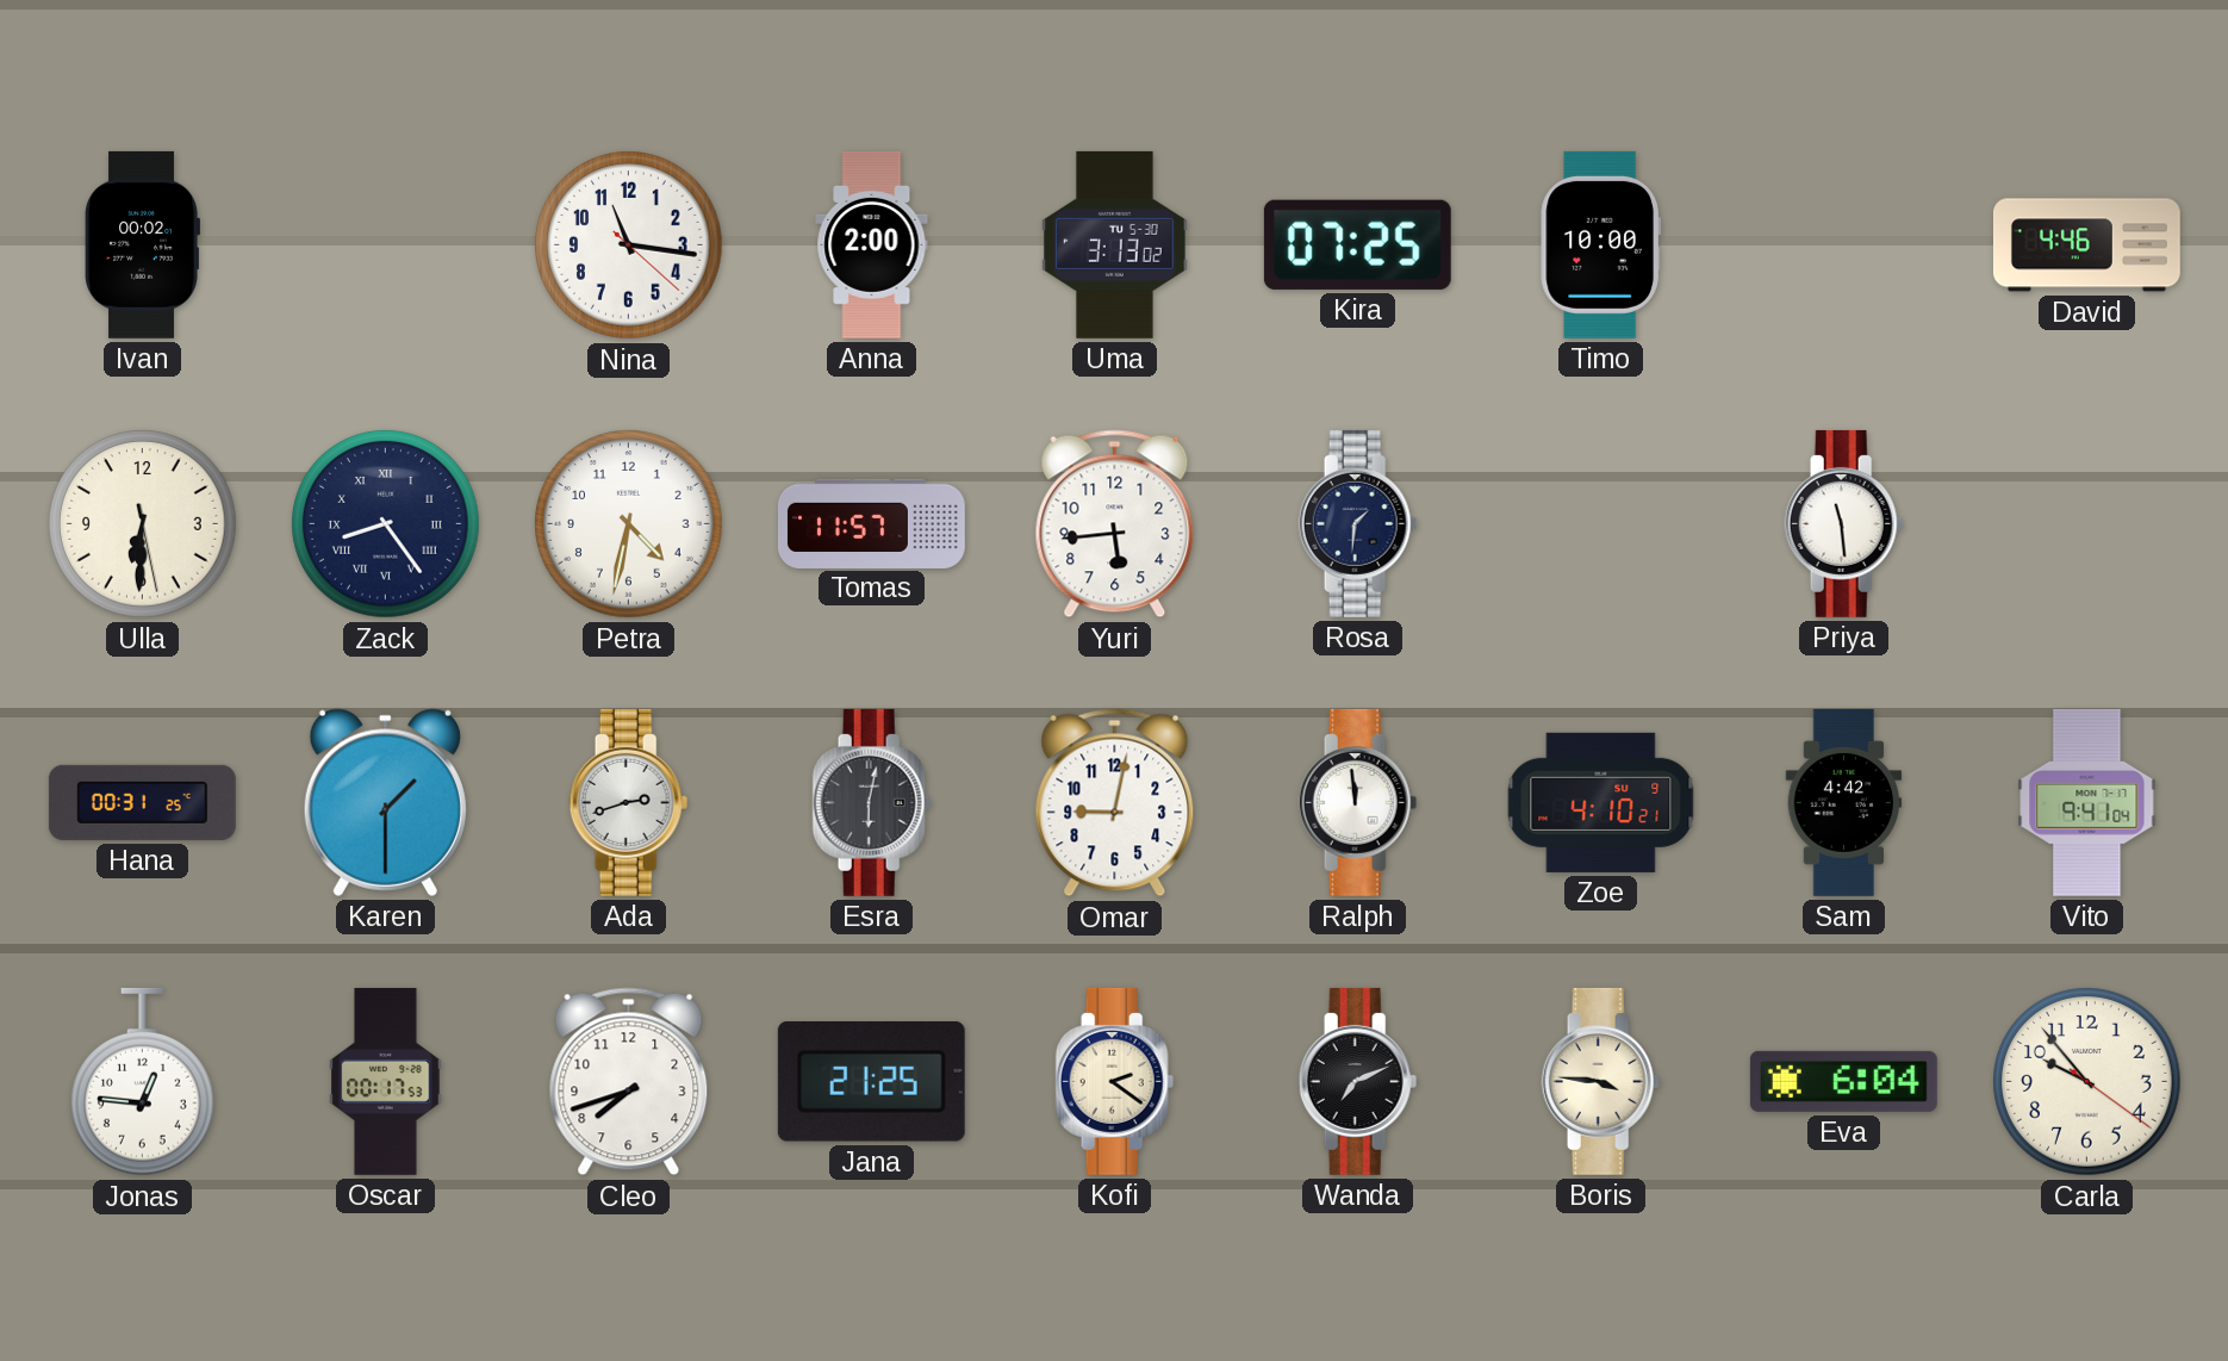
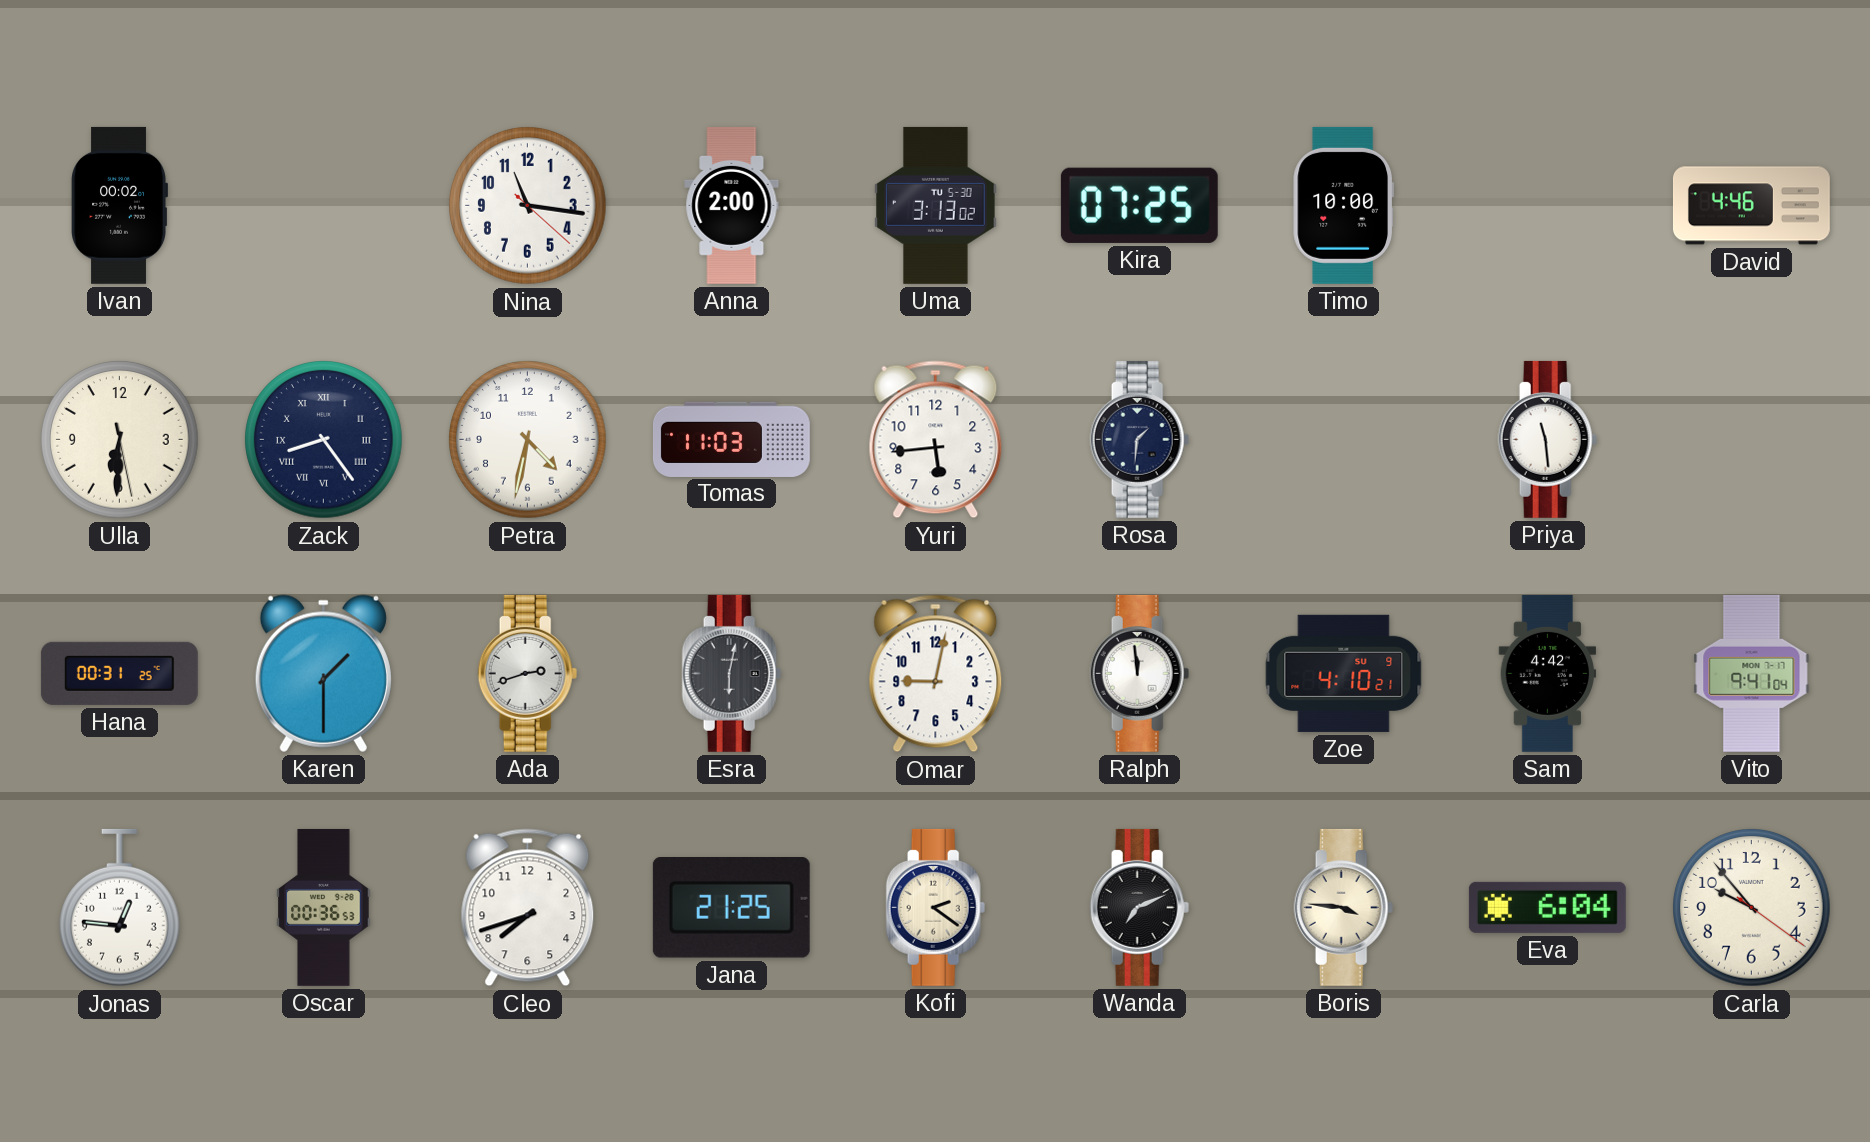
Tomas: 11:57 -> 11:03 (731, 439)
Oscar: 00:17 -> 00:36 (324, 907)
